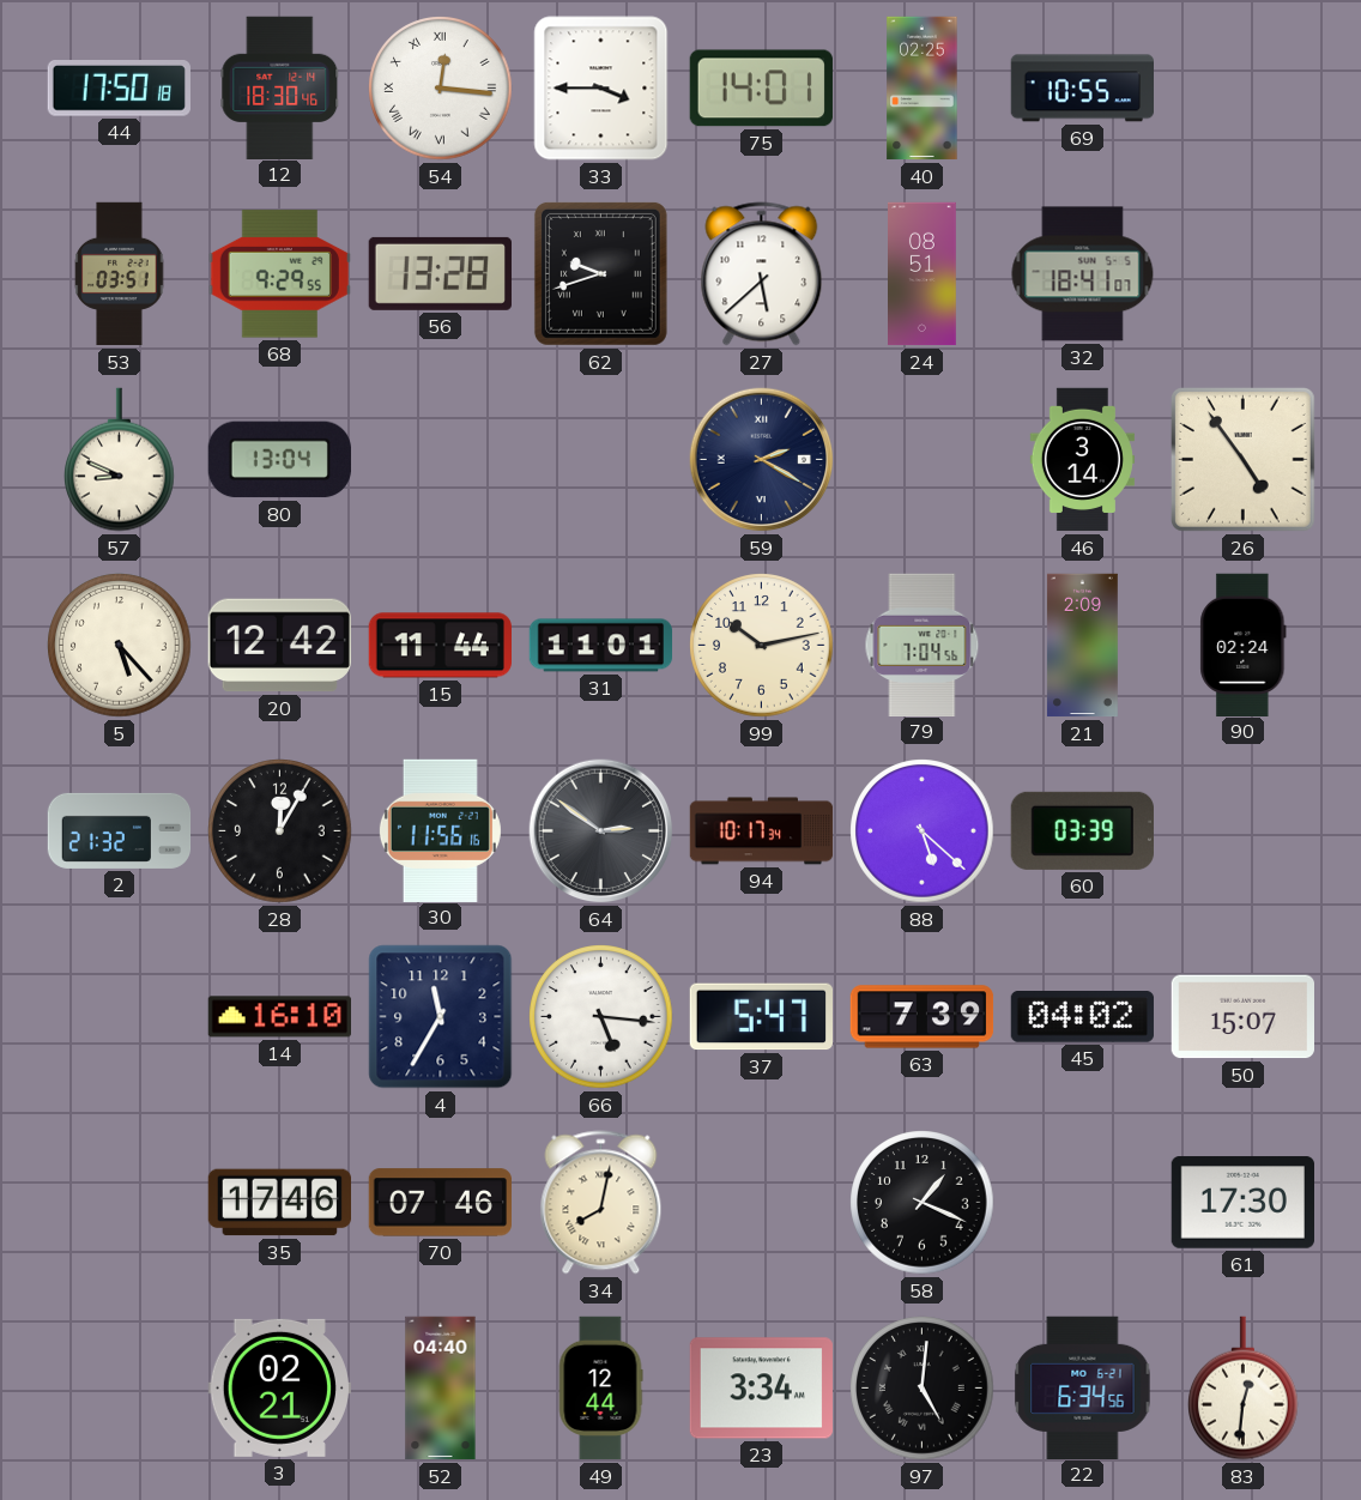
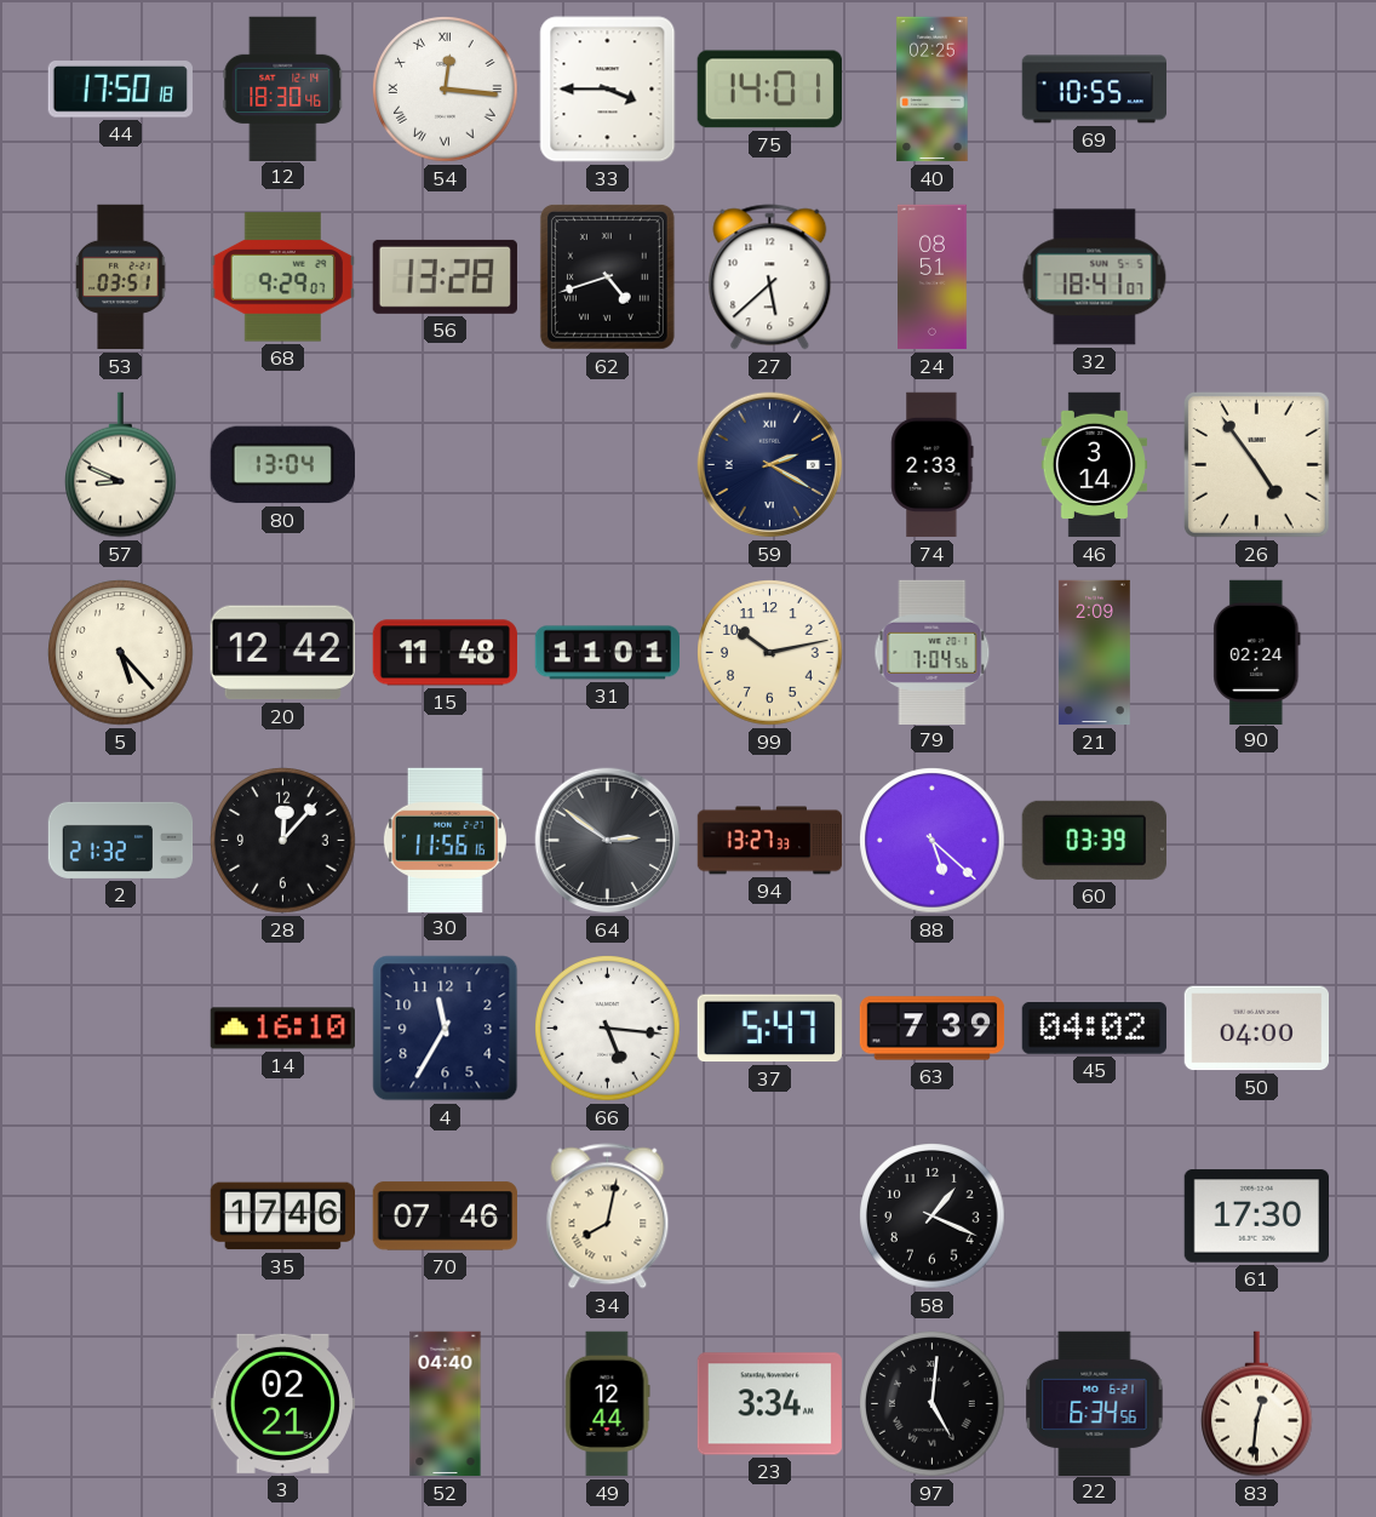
68: 9:29:55 -> 9:29:07 (282, 277)
62: 9:42 -> 4:42 (607, 276)
74: none -> 2:33 (933, 465)
15: 11:44 -> 11:48 (445, 653)
28: 12:05 -> 12:07 (283, 841)
94: 10:17 -> 13:27 (770, 841)
50: 15:07 -> 04:00 (1256, 1029)
